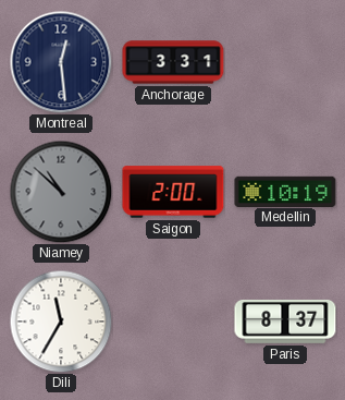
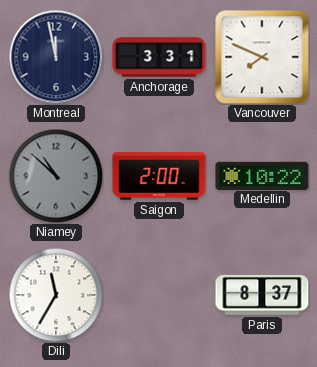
Montreal: 12:29 -> 11:58 (56, 57)
Vancouver: none -> 7:49 (262, 57)
Medellin: 10:19 -> 10:22 (262, 175)
